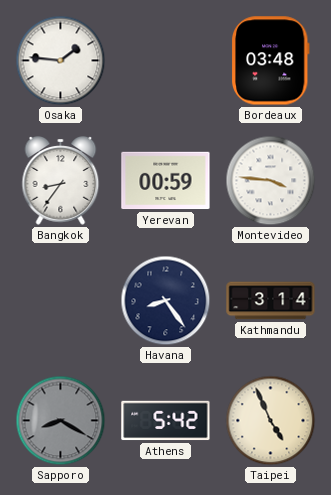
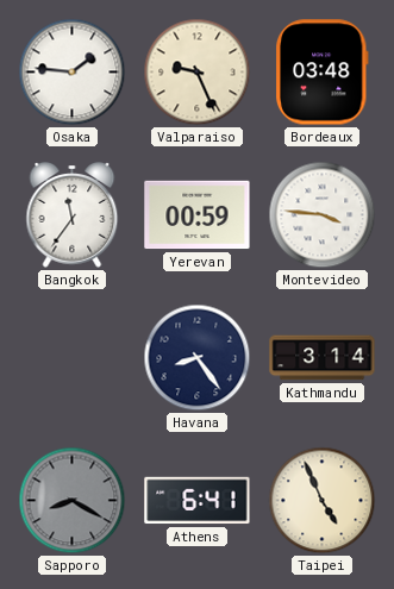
Valparaiso: none -> 9:26 (198, 73)
Bangkok: 8:36 -> 11:36 (73, 215)
Athens: 5:42 -> 6:41 (198, 501)
